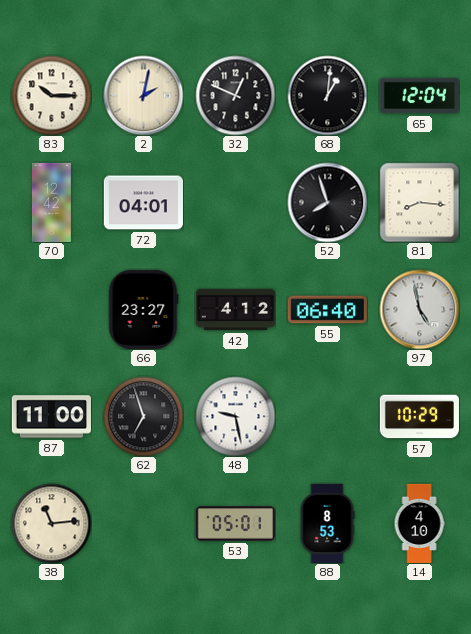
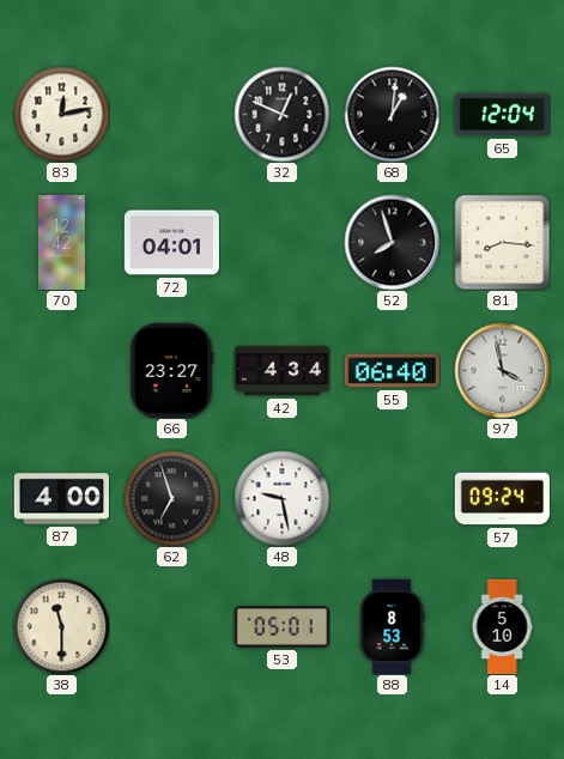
83: 10:15 -> 12:13 (61, 114)
2: 2:02 -> none (143, 95)
42: 4:12 -> 4:34 (281, 371)
97: 4:58 -> 3:58 (502, 370)
87: 11:00 -> 4:00 (61, 499)
57: 10:29 -> 09:24 (502, 499)
38: 11:14 -> 11:30 (61, 626)
14: 4:10 -> 5:10 (502, 626)
